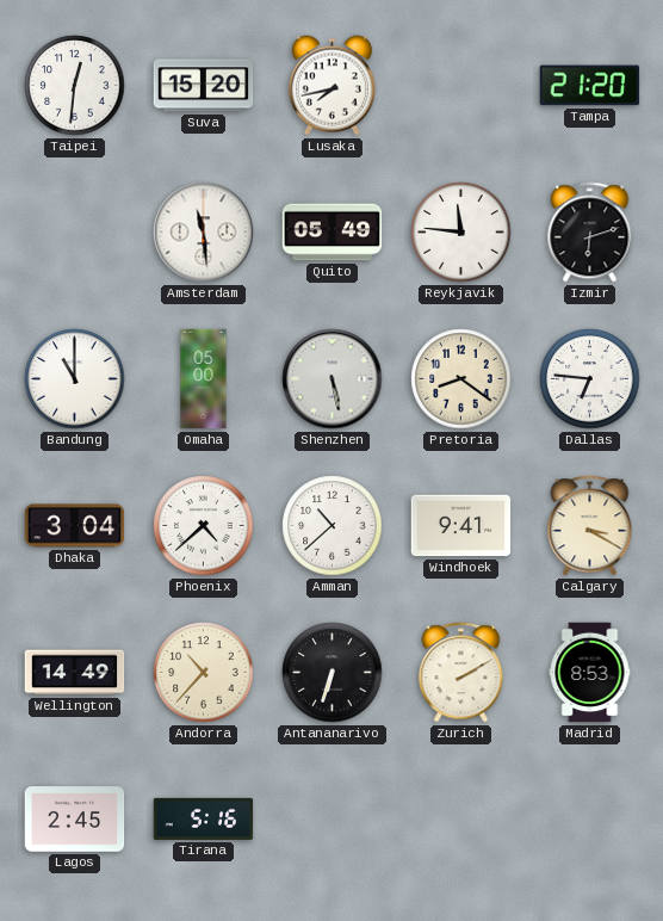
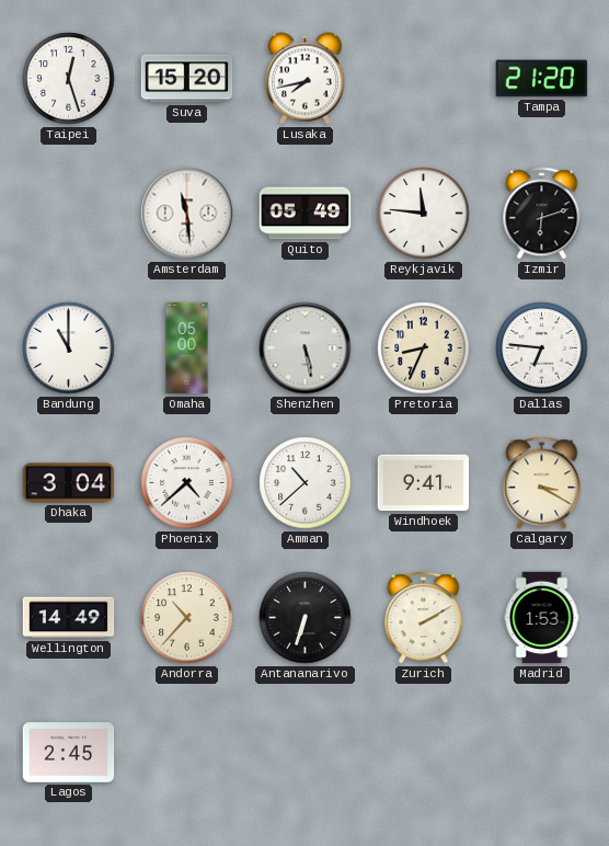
Taipei: 12:31 -> 12:27 (69, 79)
Pretoria: 8:21 -> 8:34 (424, 348)
Madrid: 8:53 -> 1:53 (542, 618)
Tirana: 5:16 -> none (204, 818)
